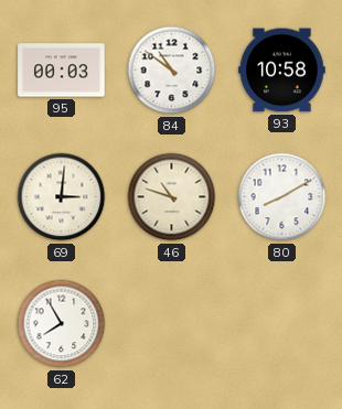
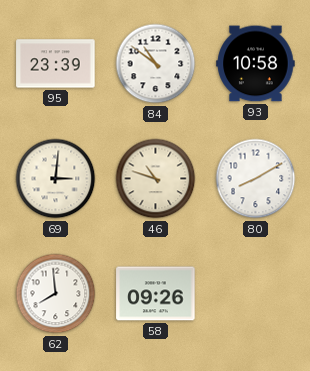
95: 00:03 -> 23:39 (56, 64)
62: 7:55 -> 7:59 (56, 294)
58: none -> 09:26 (156, 294)
